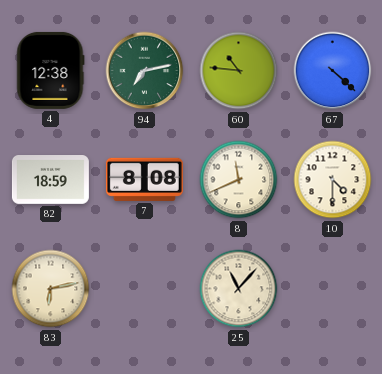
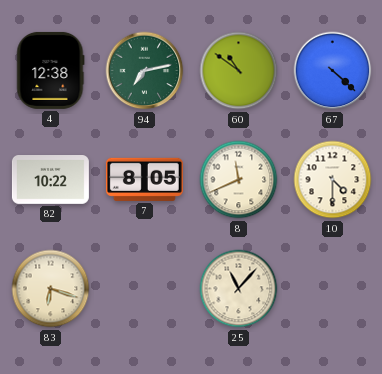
60: 10:46 -> 10:51 (239, 71)
82: 18:59 -> 10:22 (50, 180)
7: 8:08 -> 8:05 (144, 179)
83: 6:13 -> 6:18 (51, 289)
